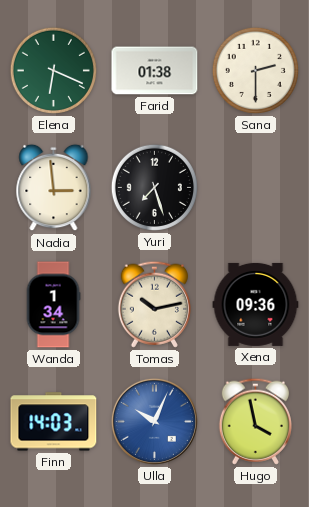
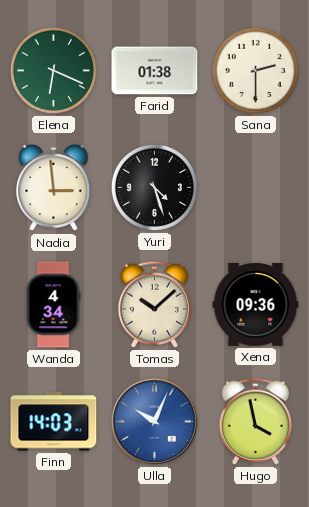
Yuri: 7:27 -> 4:27 (154, 187)
Wanda: 1:34 -> 4:34 (53, 305)
Tomas: 10:13 -> 10:08 (154, 304)
